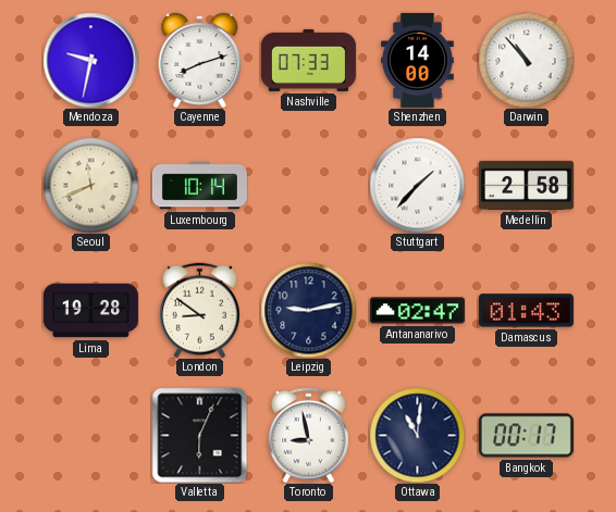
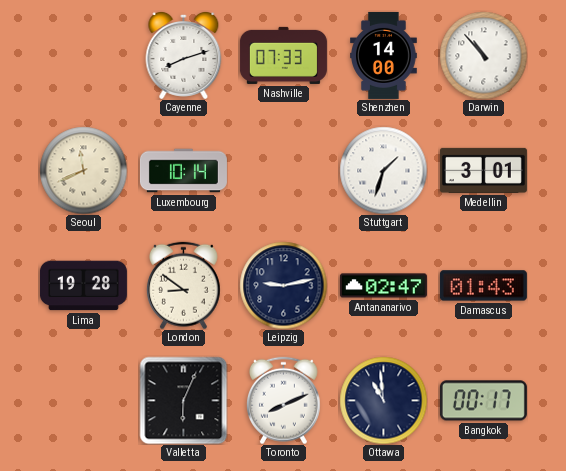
Mendoza: 9:32 -> none (90, 60)
Stuttgart: 1:37 -> 1:33 (383, 170)
Medellin: 2:58 -> 3:01 (483, 170)
Toronto: 8:58 -> 8:11 (283, 400)
Ottawa: 11:01 -> 10:59 (383, 400)
